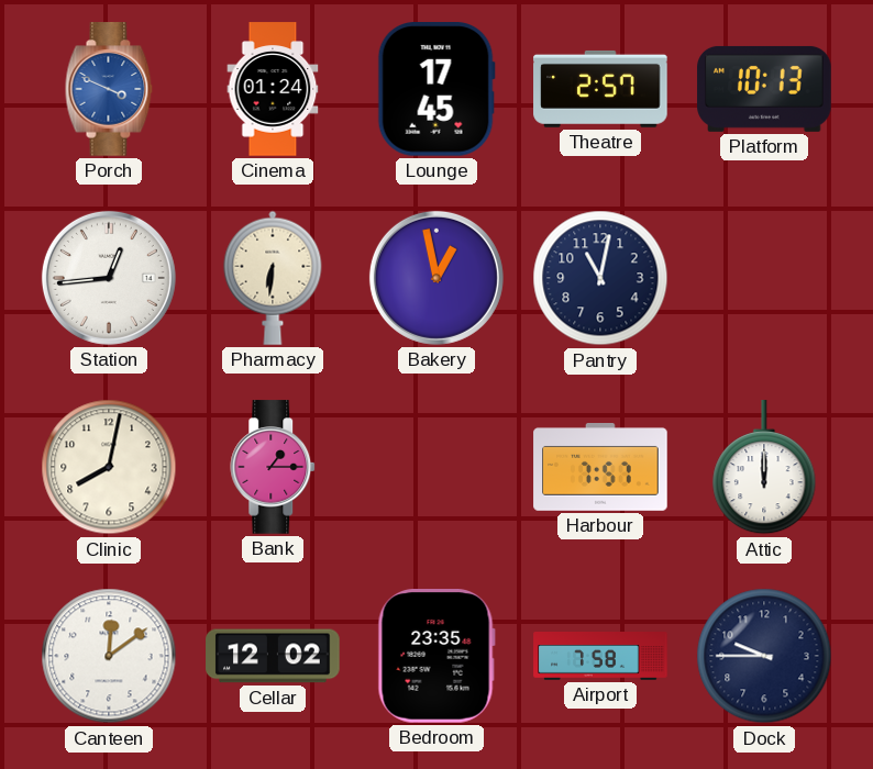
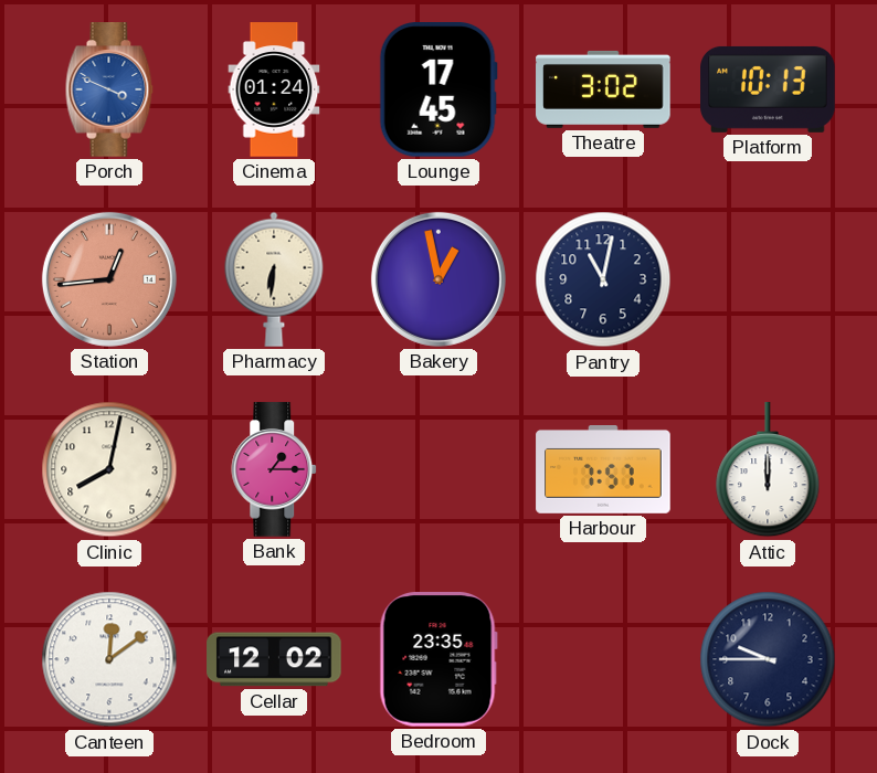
Theatre: 2:57 -> 3:02 (603, 89)
Station dial: white -> salmon (109, 279)
Airport: 7:58 -> none (600, 657)
